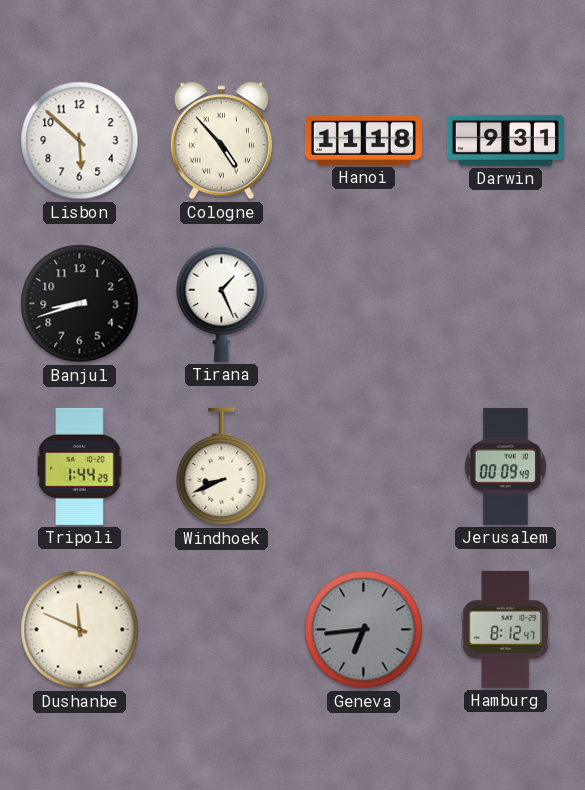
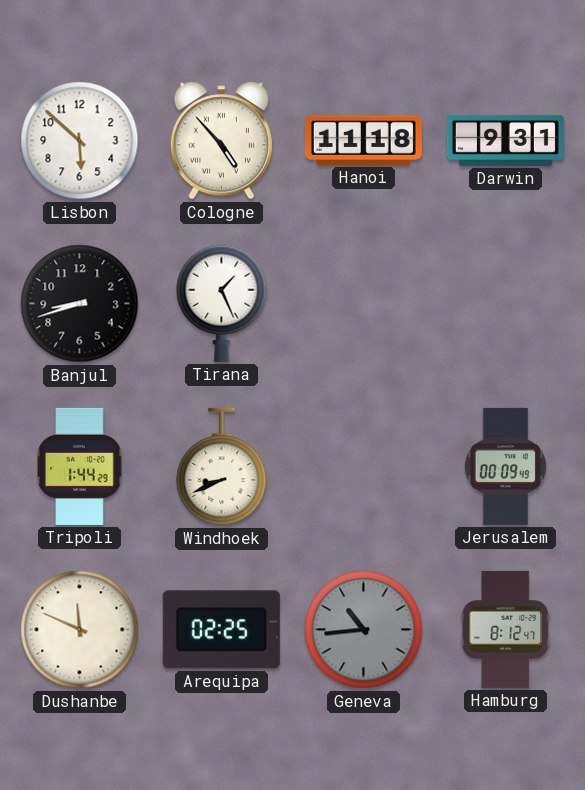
Arequipa: none -> 02:25 (221, 630)
Geneva: 6:44 -> 10:44 (364, 630)
